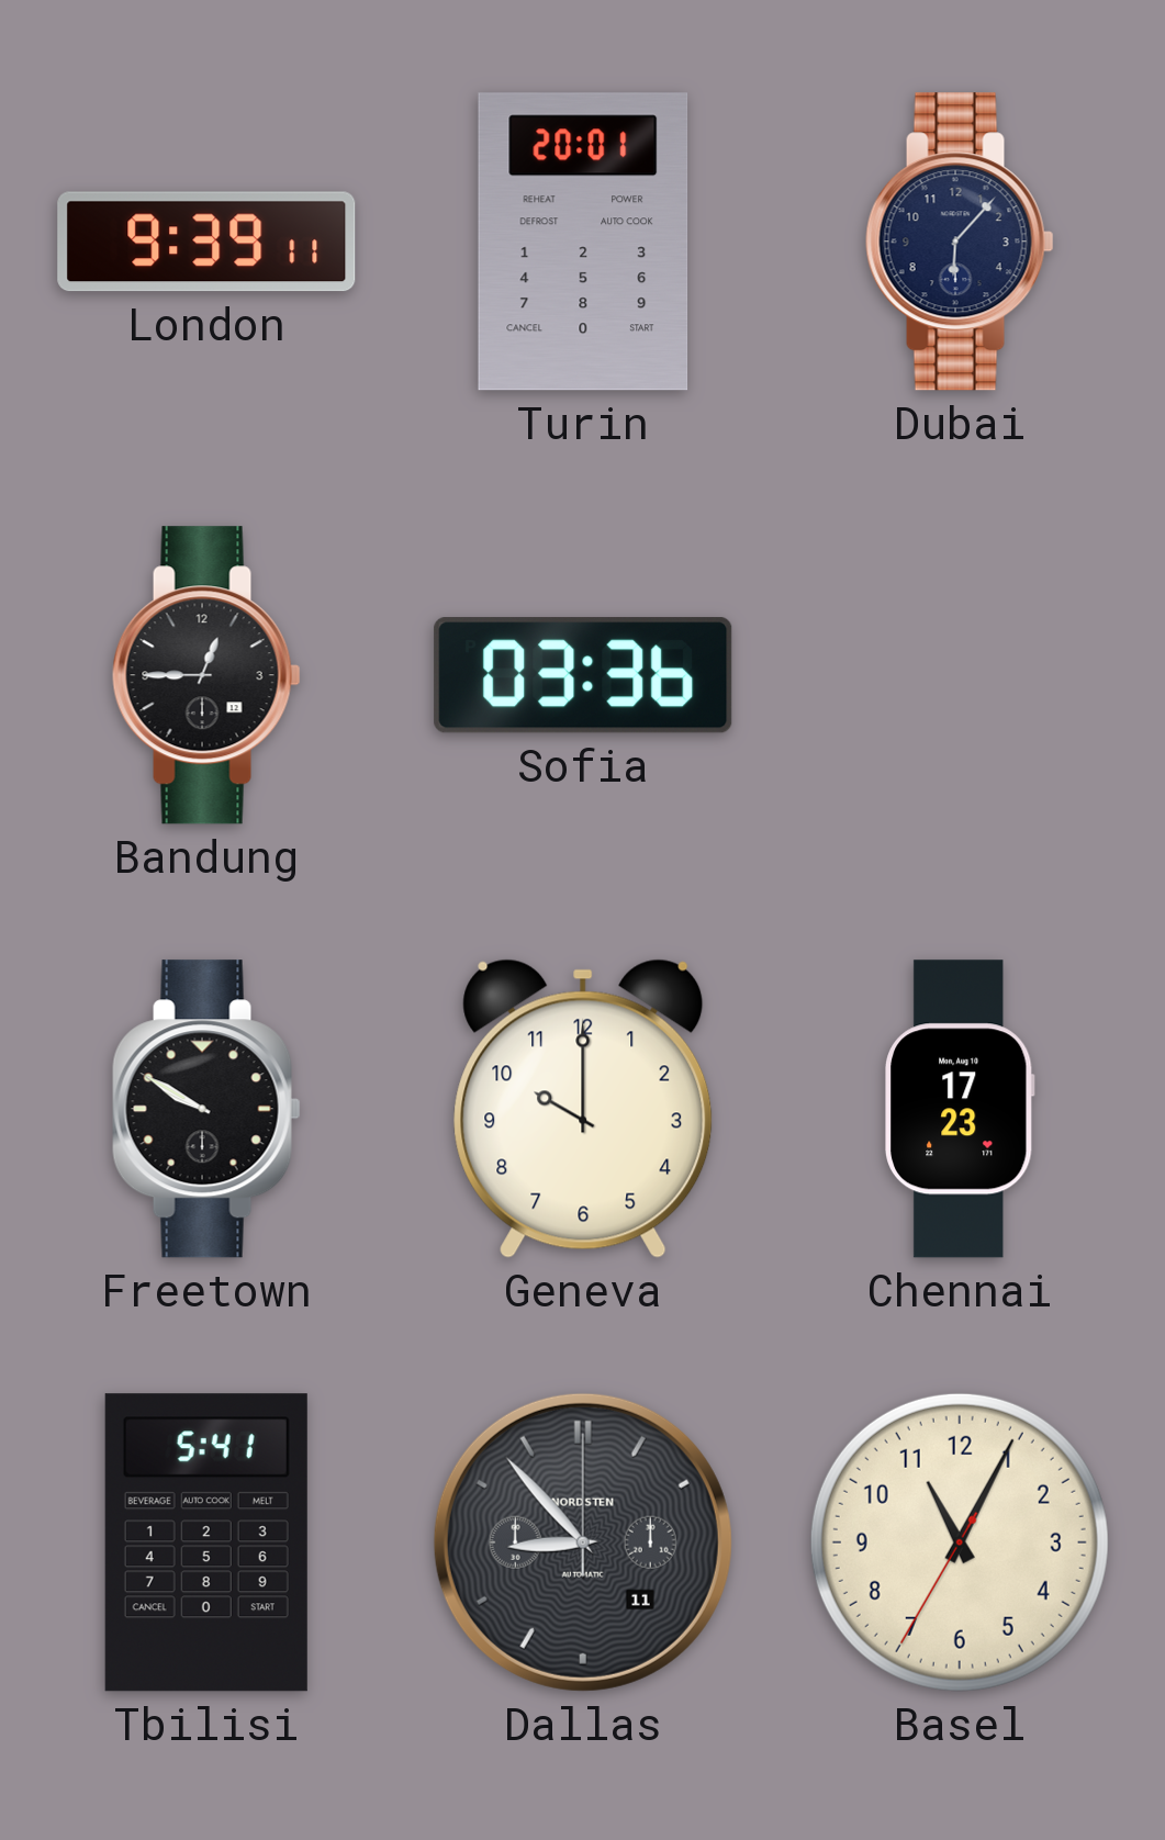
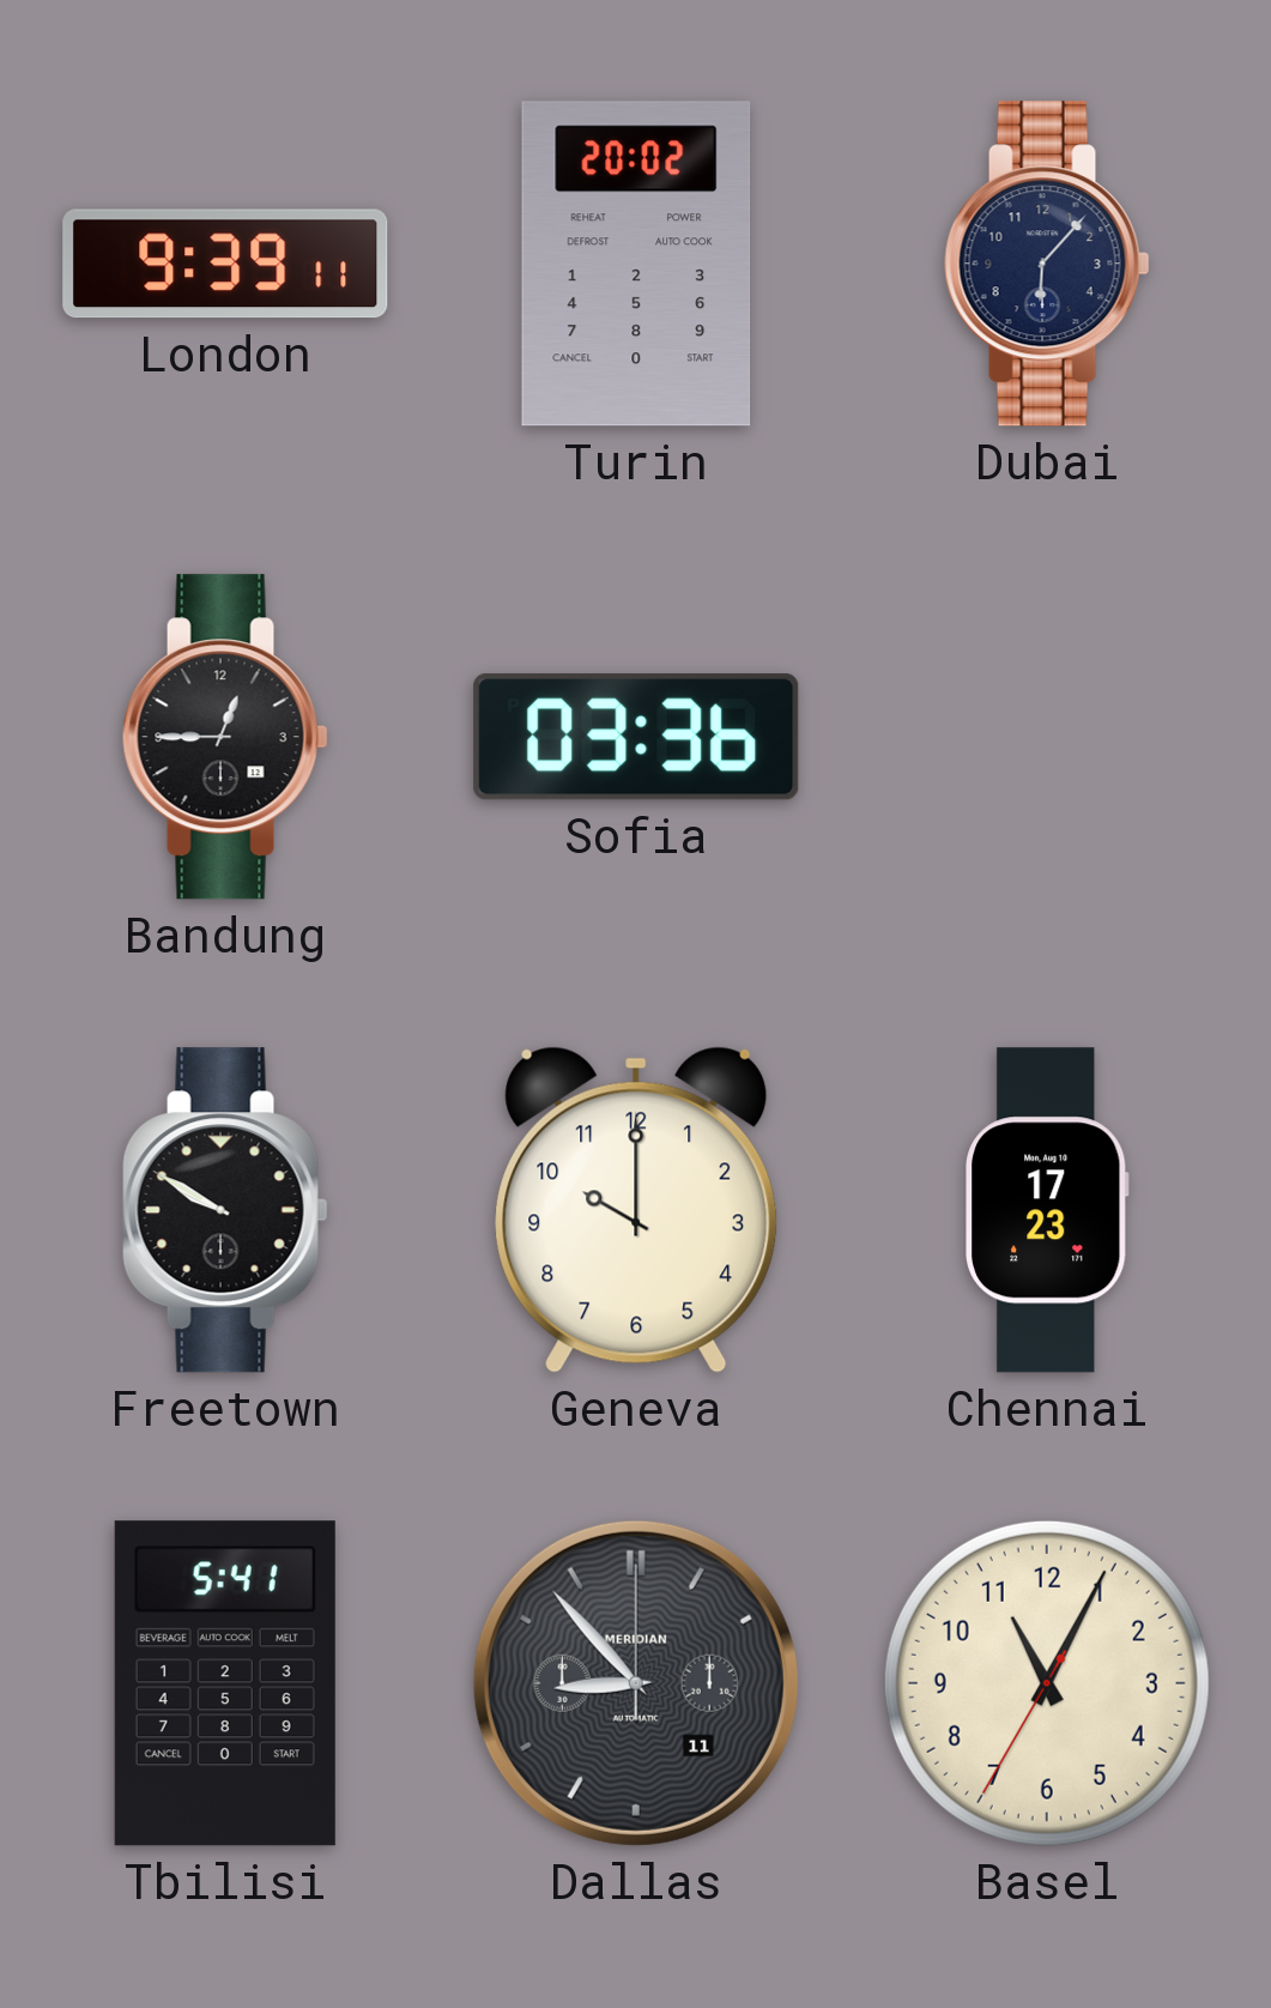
Turin: 20:01 -> 20:02 (636, 264)
Dallas brand: NORDSTEN -> MERIDIAN (636, 1683)
